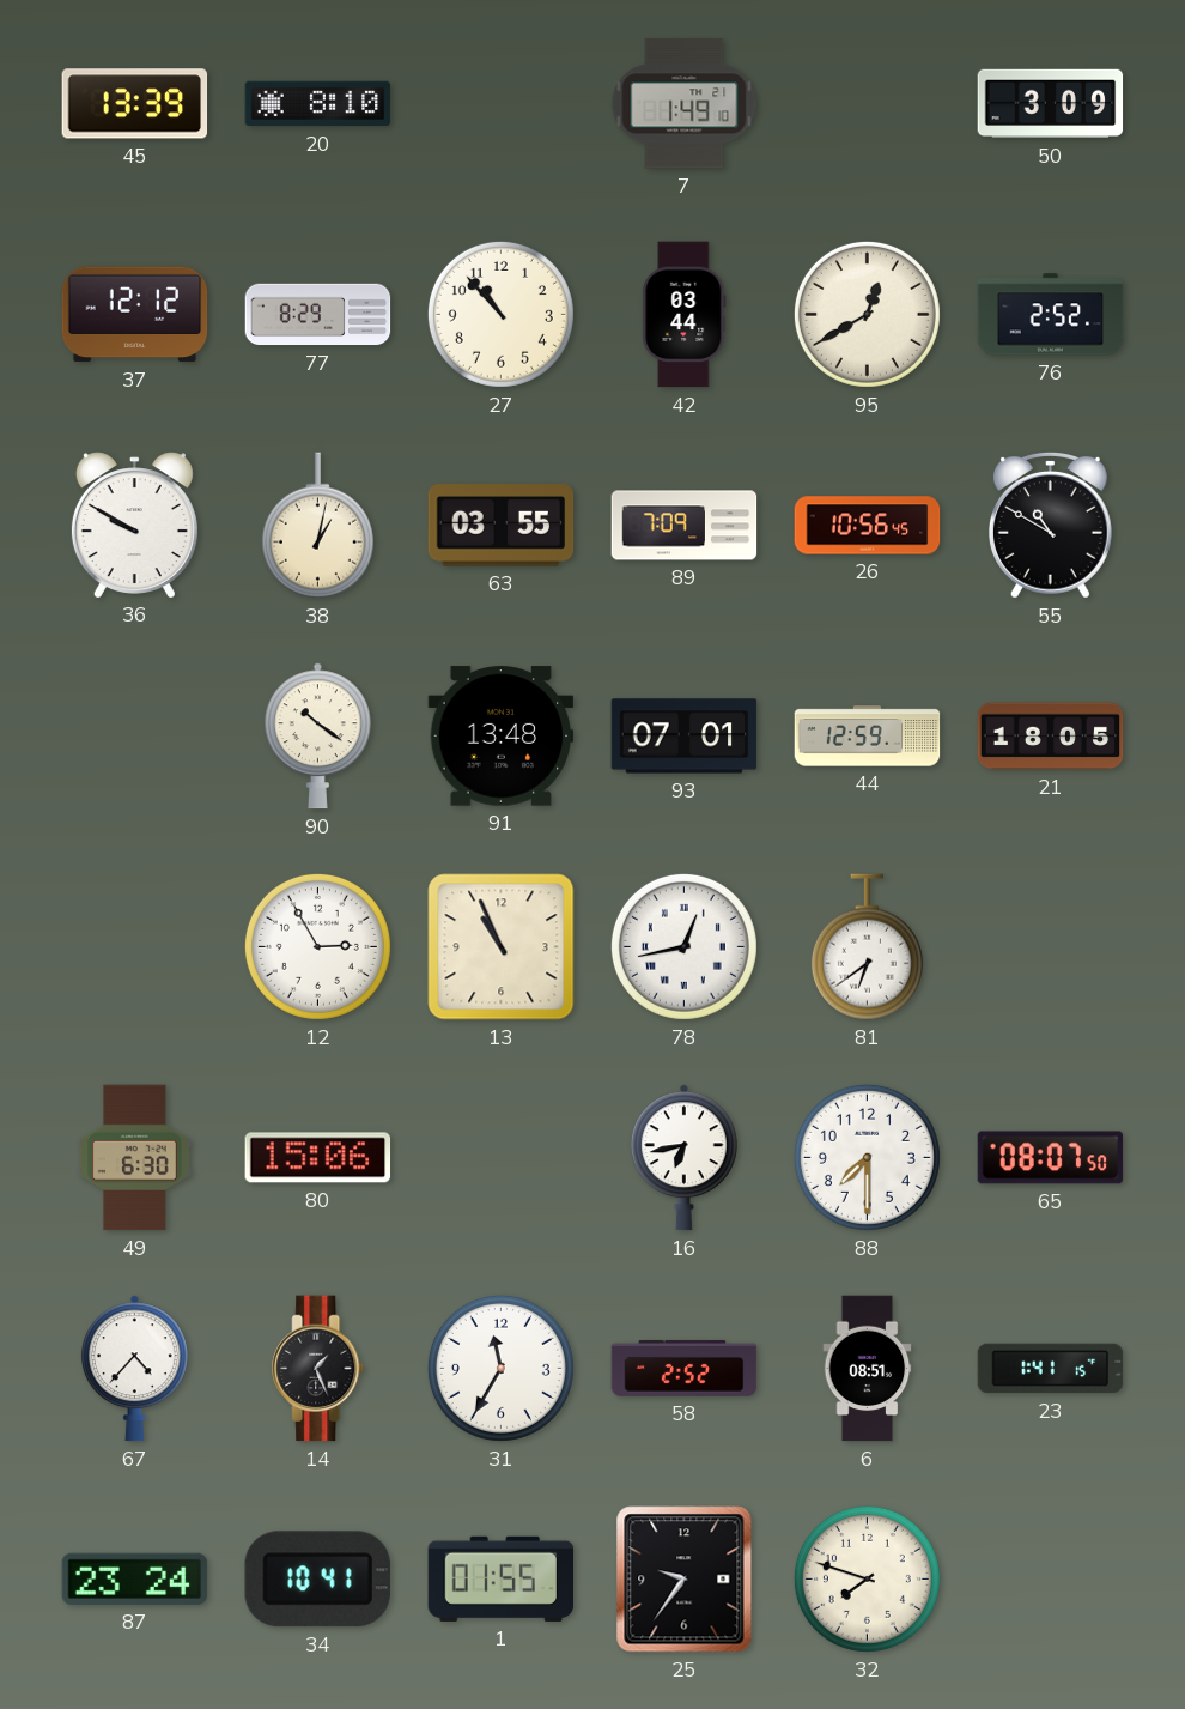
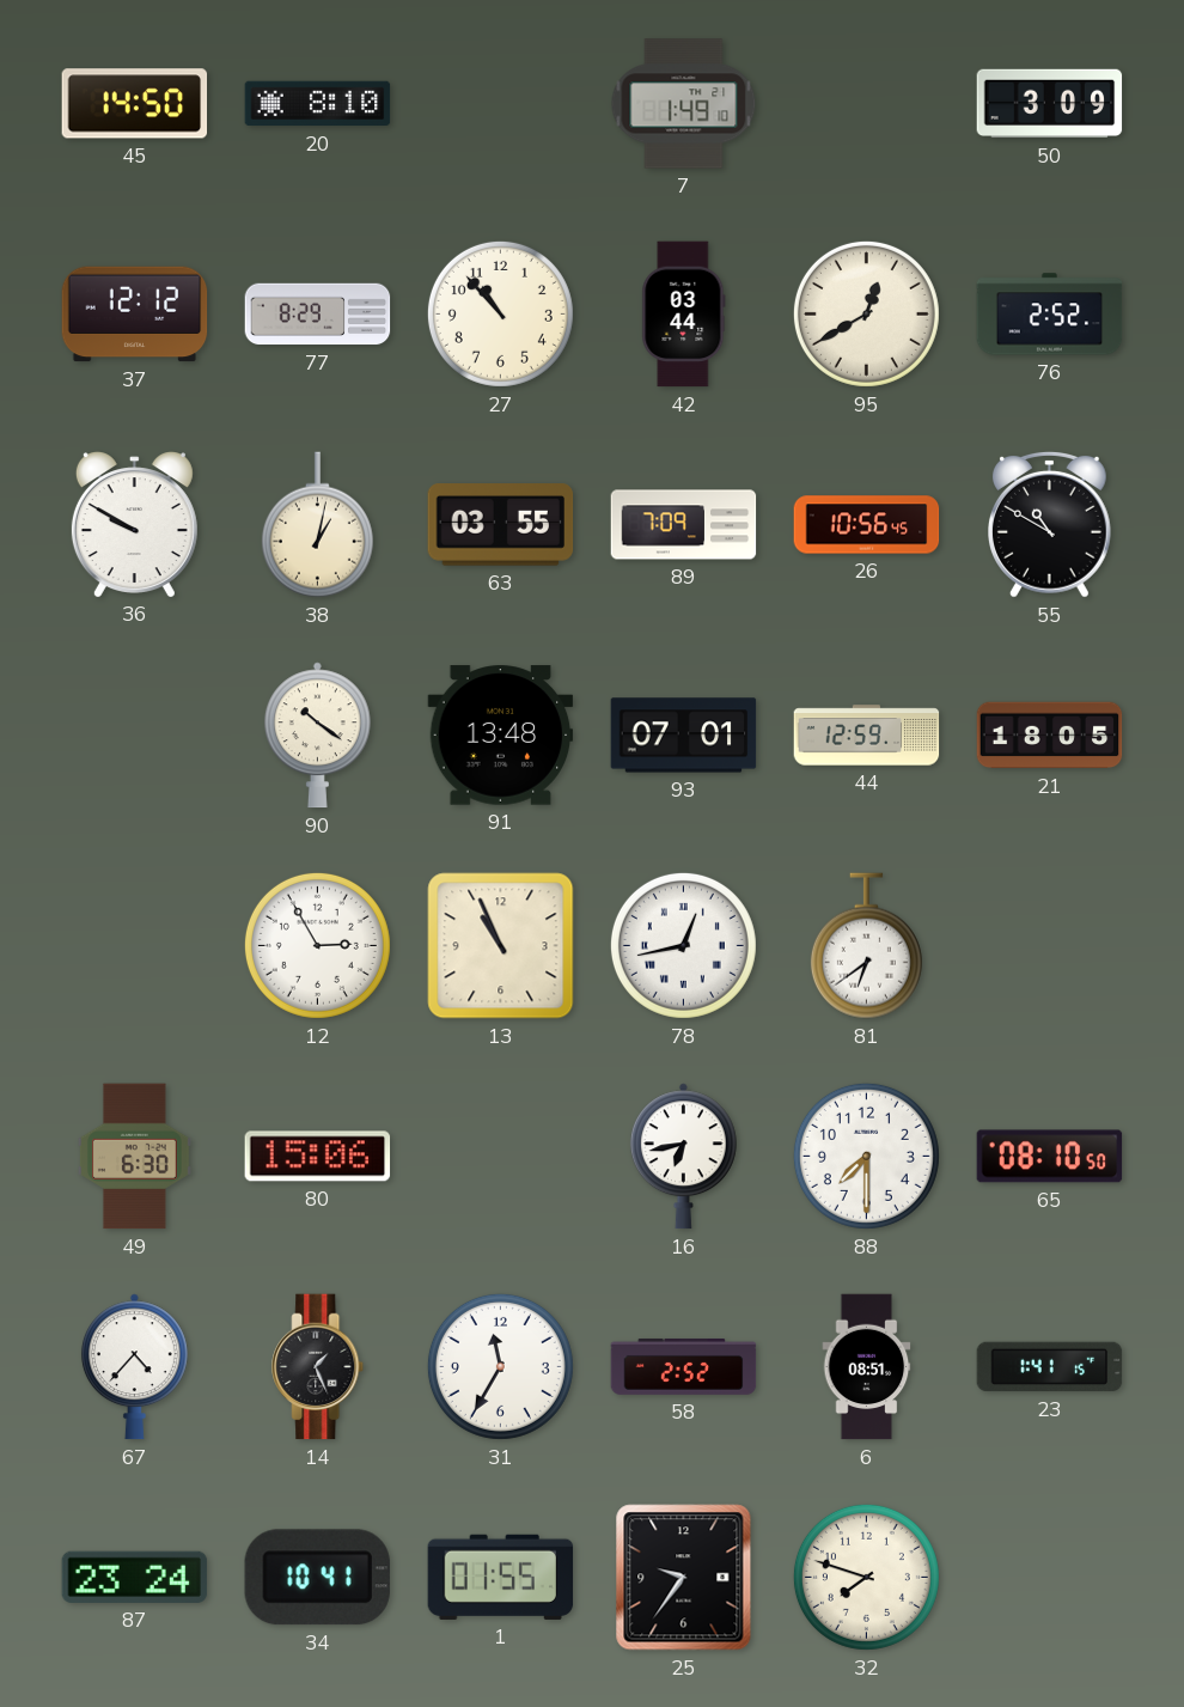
45: 13:39 -> 14:50 (135, 104)
65: 08:07 -> 08:10 (1050, 1157)
